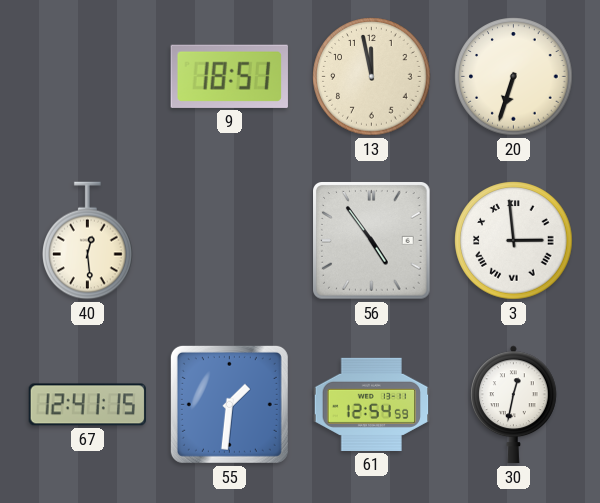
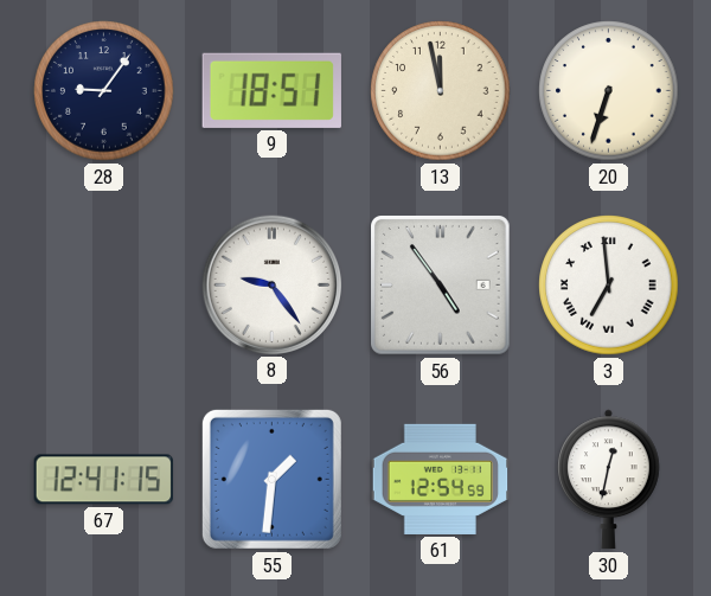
28: none -> 9:06 (104, 91)
40: 12:29 -> none (88, 241)
8: none -> 9:24 (271, 284)
3: 2:59 -> 6:59 (609, 286)
